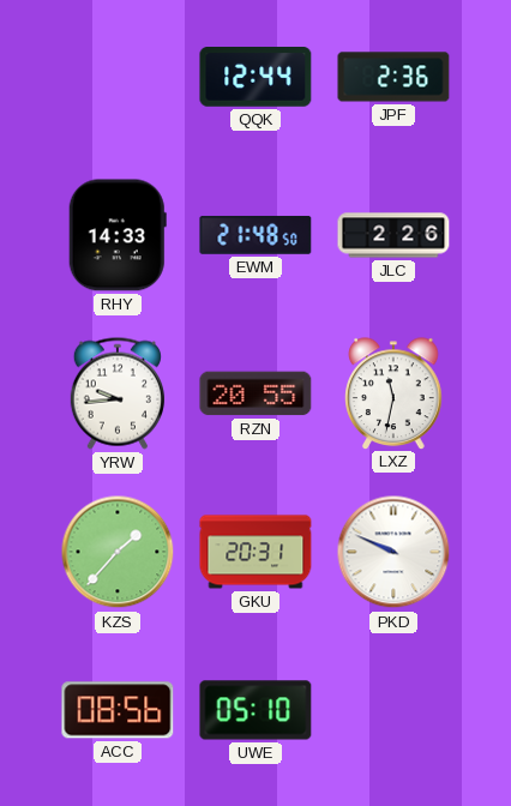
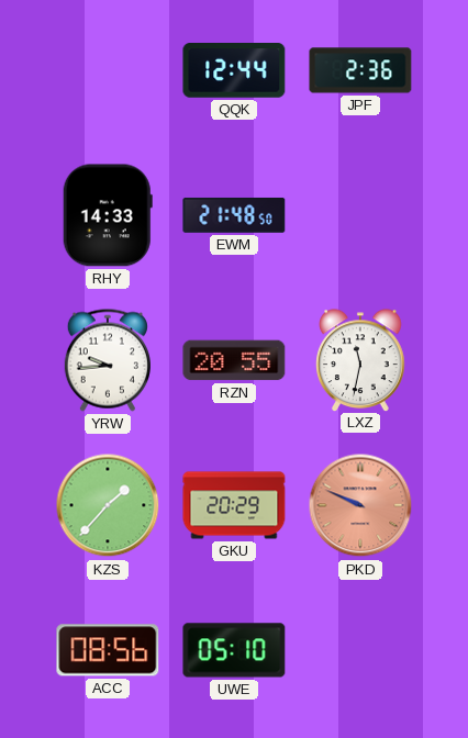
JLC: 2:26 -> none (393, 235)
GKU: 20:31 -> 20:29 (234, 505)
PKD dial: white -> salmon (360, 505)
